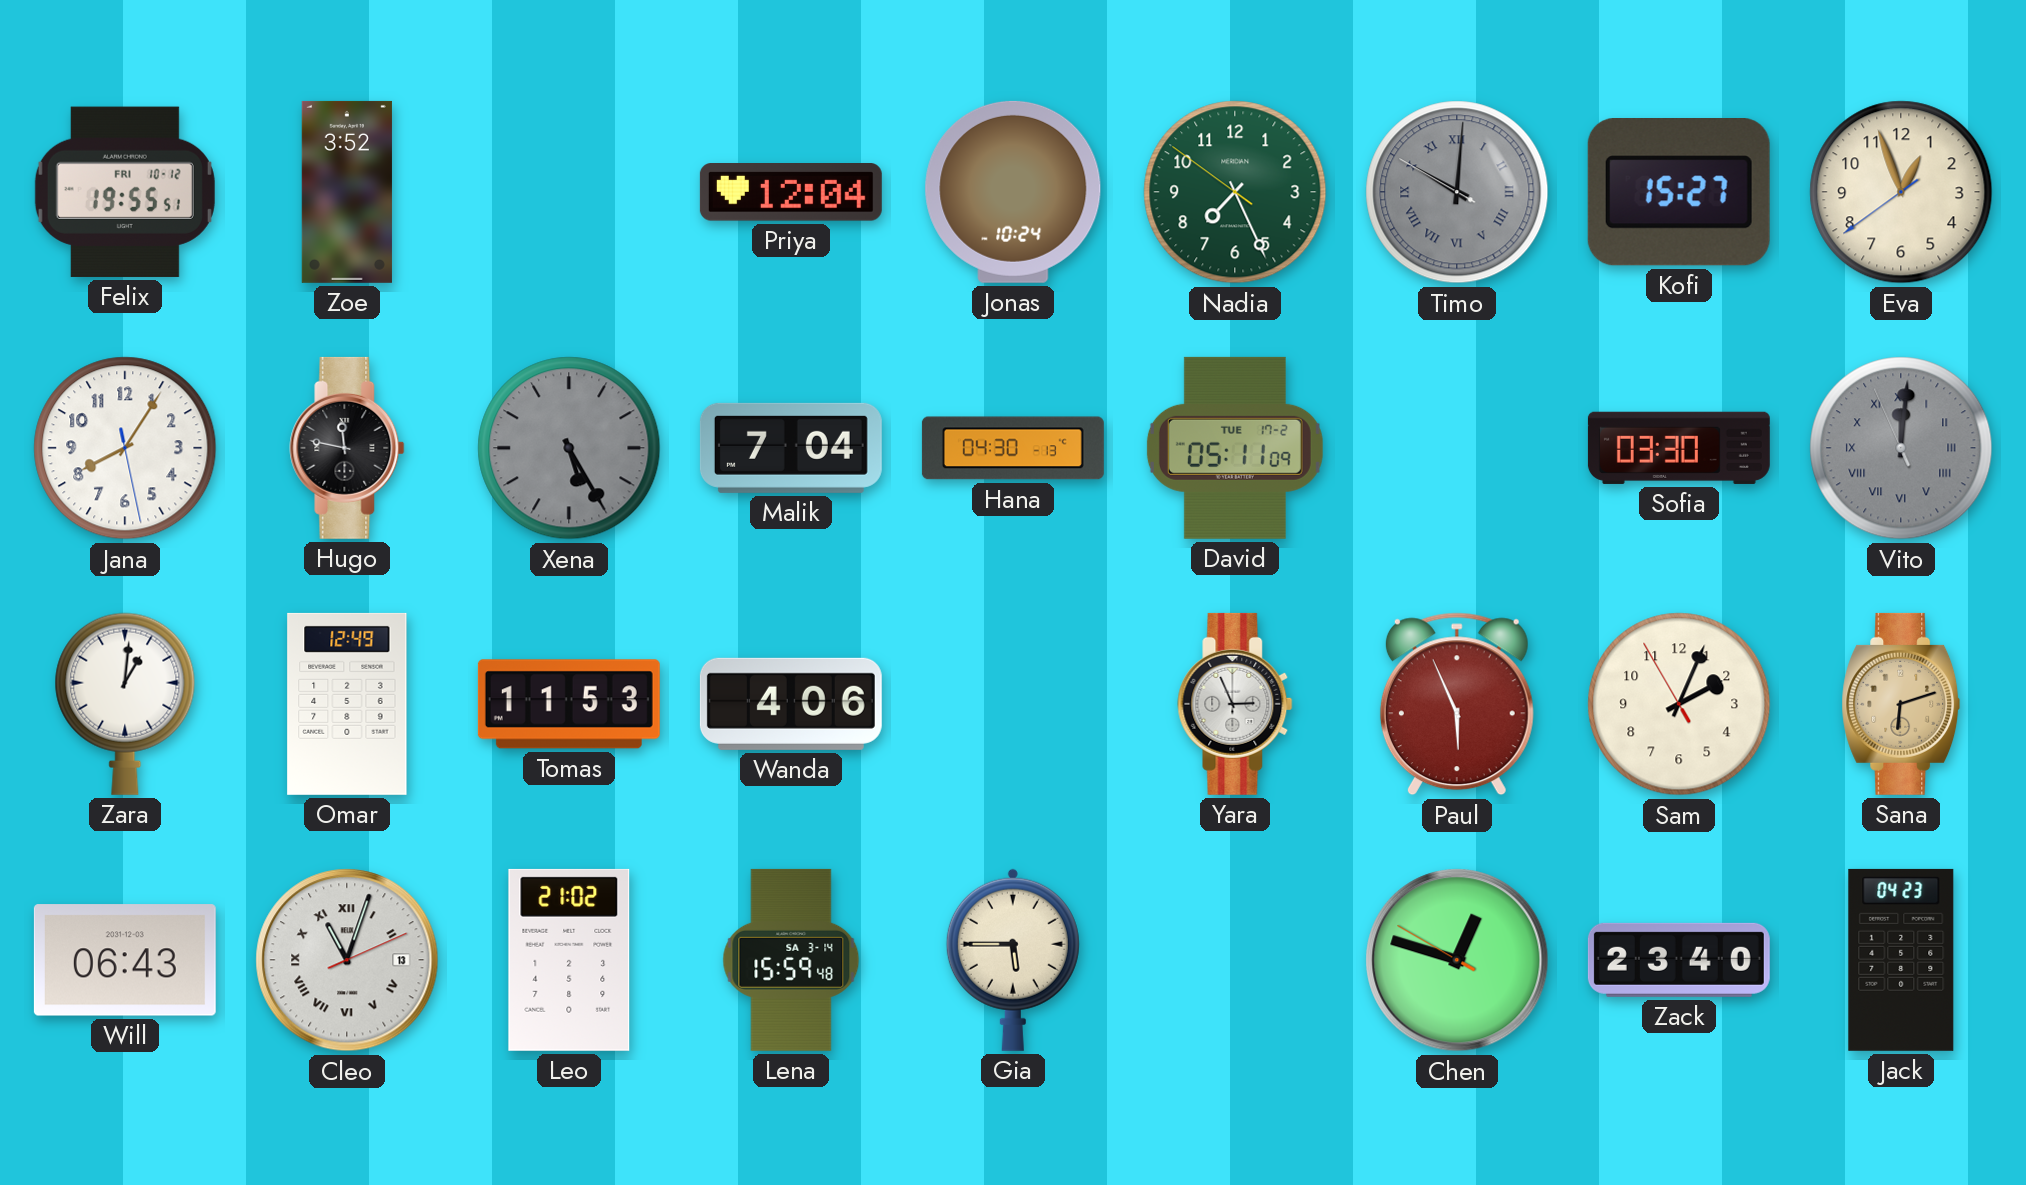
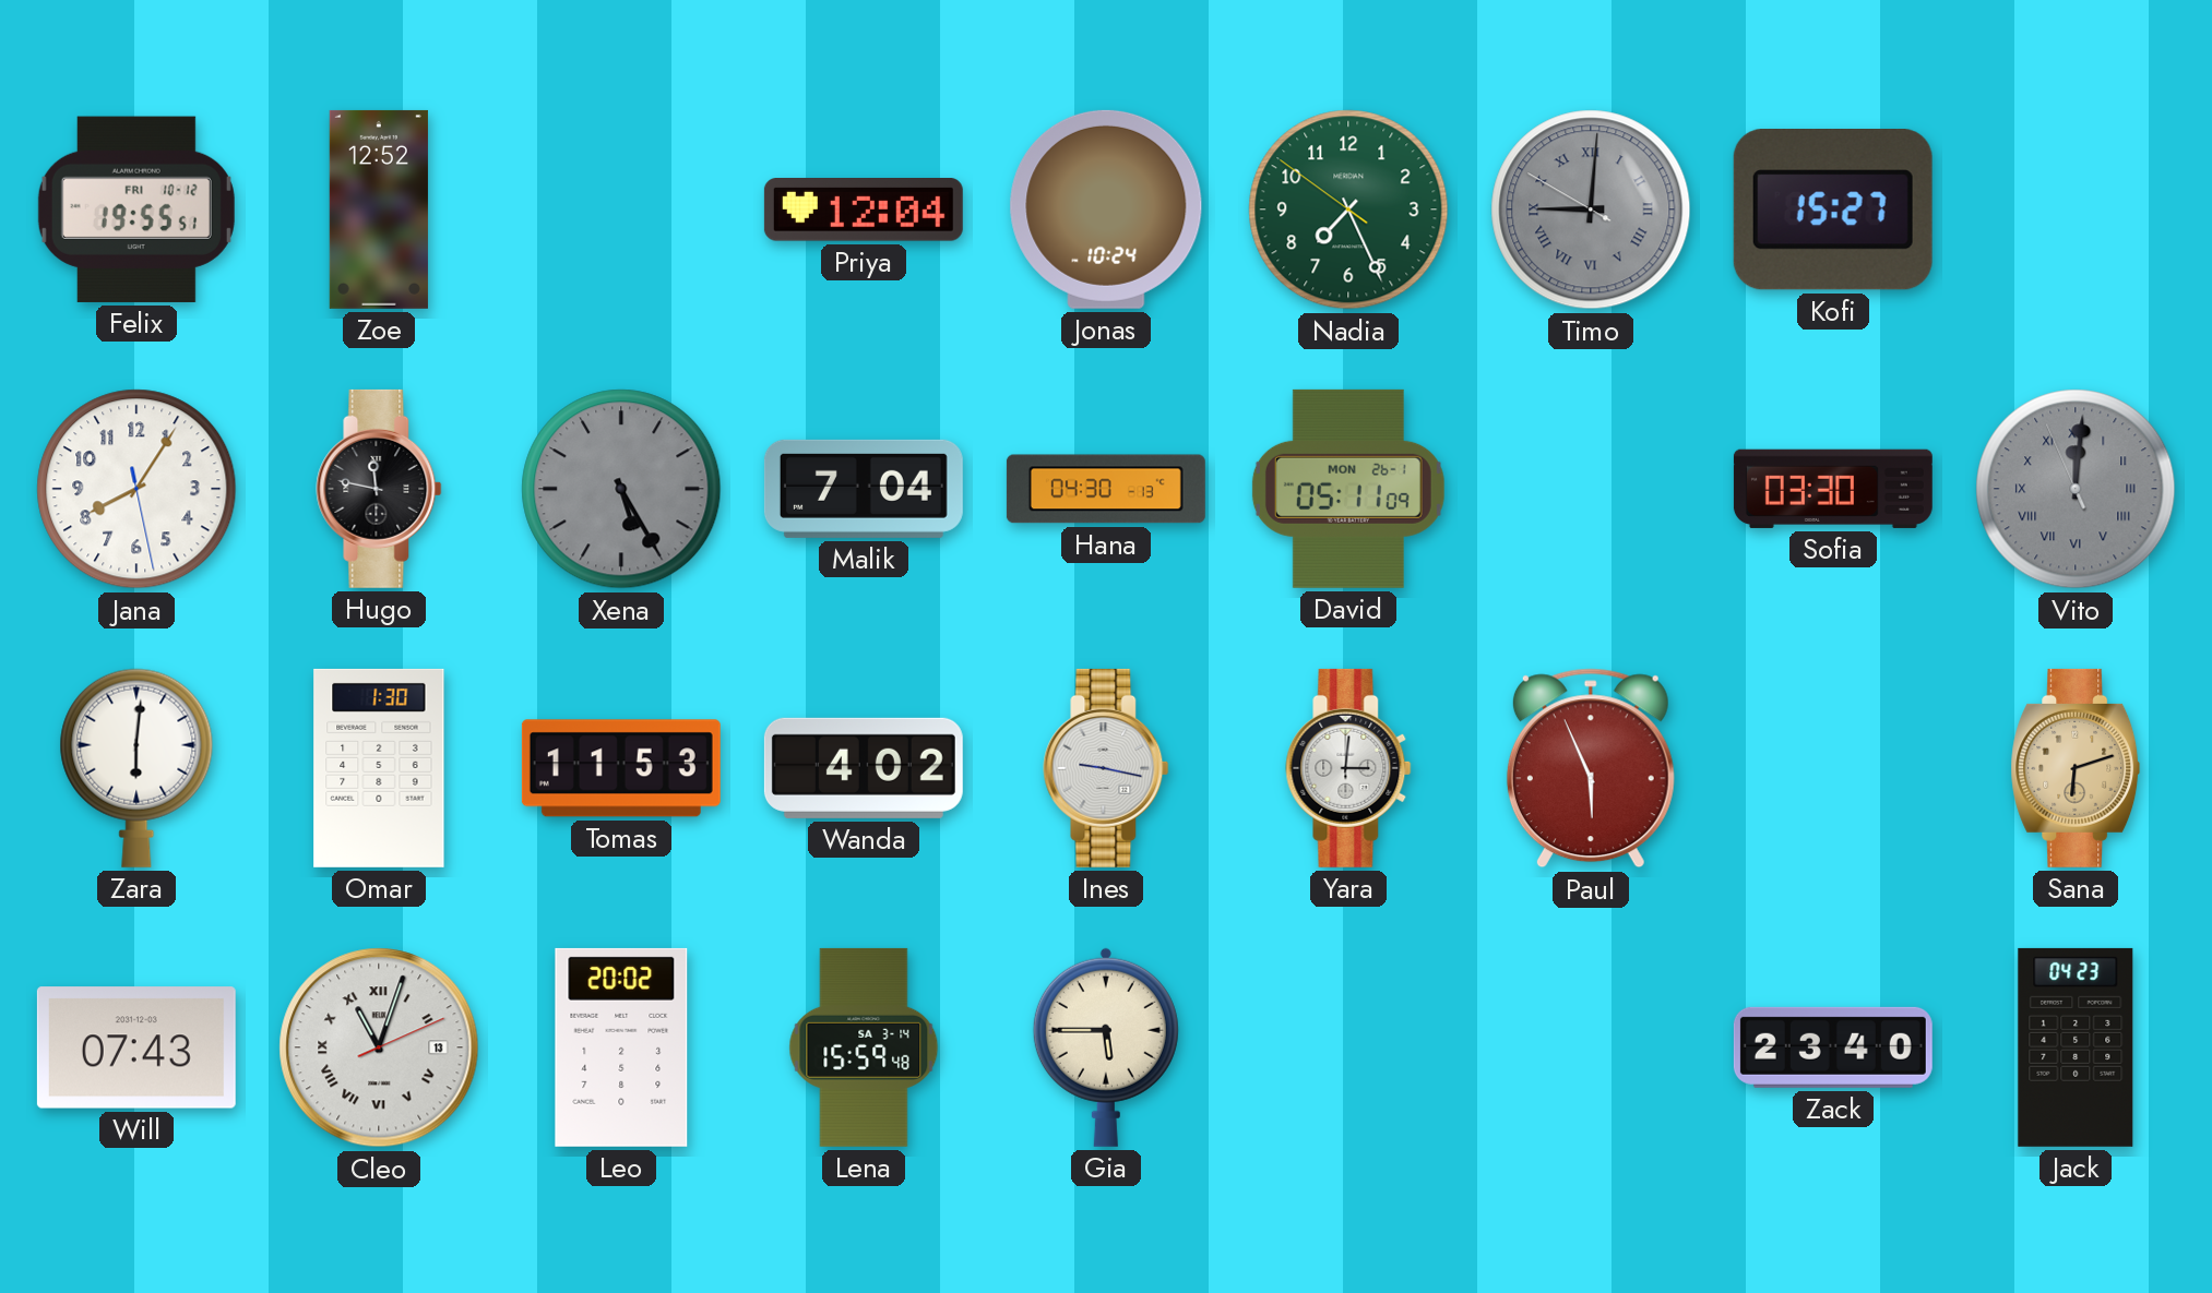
Zoe: 3:52 -> 12:52 (379, 209)
Timo: 10:00 -> 9:00 (1591, 209)
Eva: 12:56 -> none (1901, 192)
David date: TUE 17-2 -> MON 26-1 (1348, 489)
Zara: 1:01 -> 6:01 (136, 768)
Omar: 12:49 -> 1:30 (379, 768)
Wanda: 4:06 -> 4:02 (864, 768)
Ines: none -> 9:17 (1106, 768)
Yara: 2:56 -> 3:01 (1348, 768)
Sam: 2:03 -> none (1679, 704)
Will: 06:43 -> 07:43 (136, 1047)
Leo: 21:02 -> 20:02 (621, 1047)
Chen: 12:47 -> none (1457, 960)
